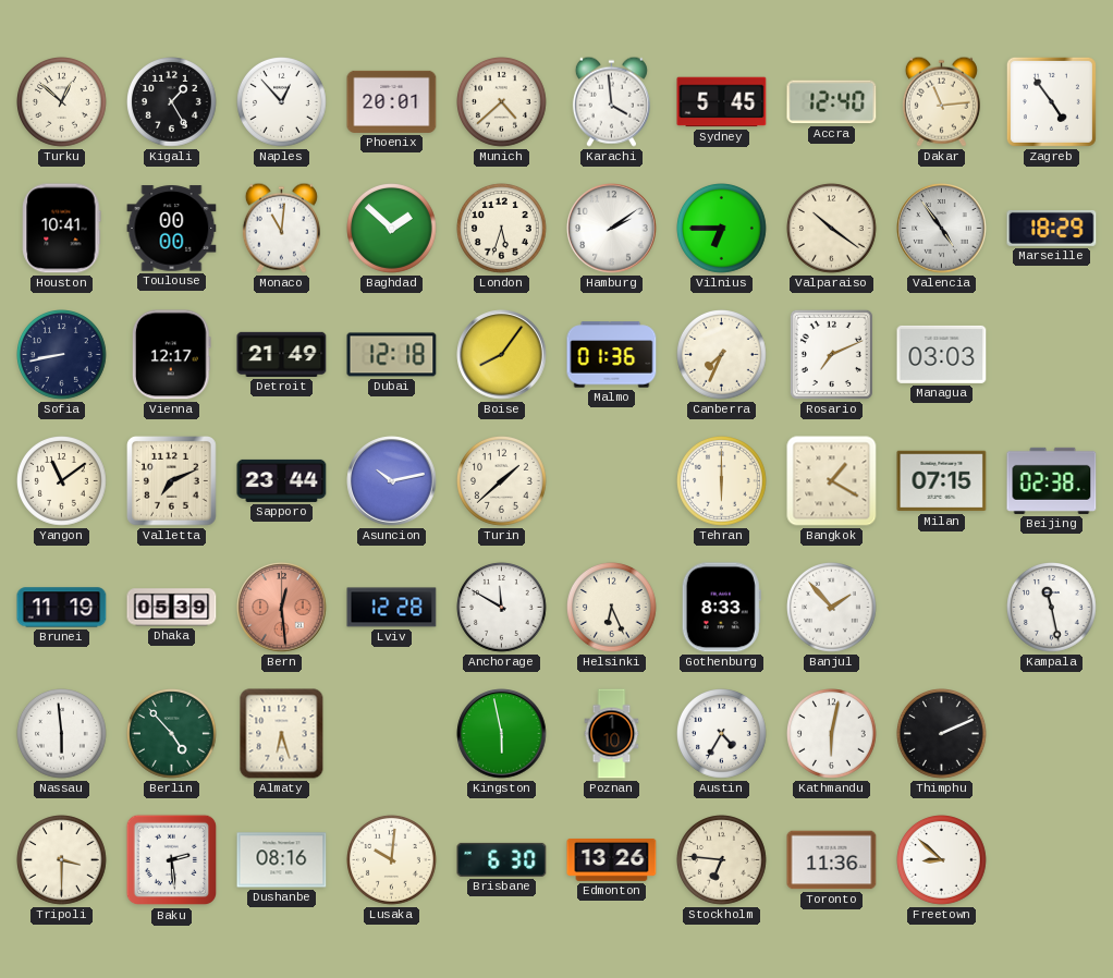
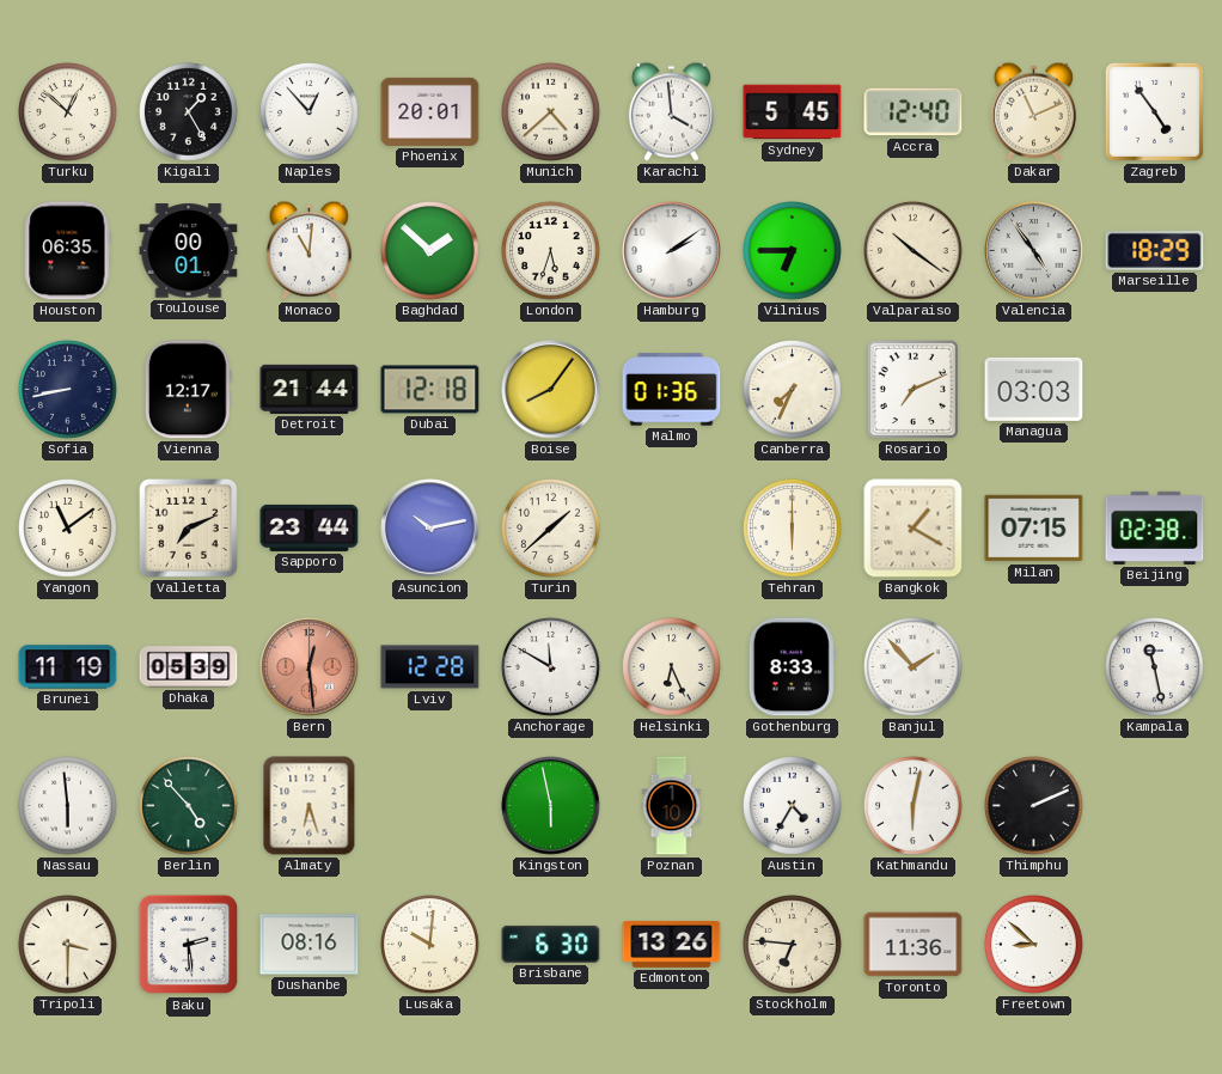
Dakar: 11:14 -> 11:11 (1033, 111)
Houston: 10:41 -> 06:35 (68, 251)
Toulouse: 00:00 -> 00:01 (189, 251)
Detroit: 21:49 -> 21:44 (310, 389)
